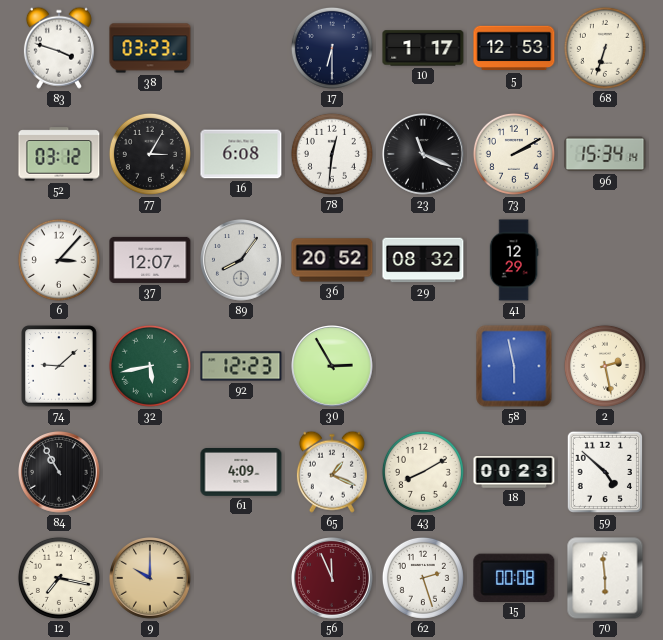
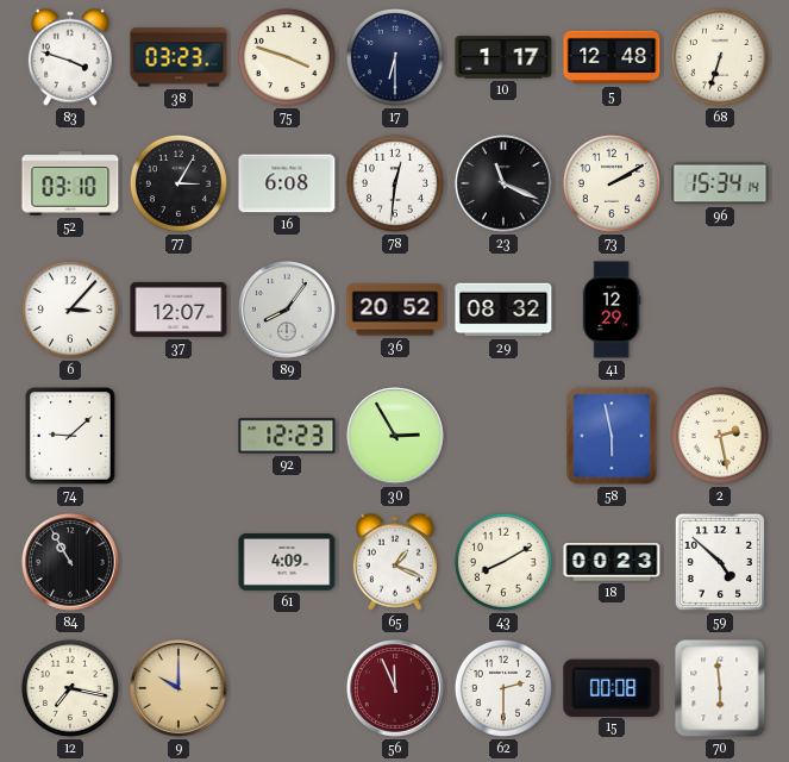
75: none -> 3:48 (287, 57)
5: 12:53 -> 12:48 (612, 57)
52: 03:12 -> 03:10 (70, 183)
32: 5:43 -> none (150, 366)
62: 2:27 -> 2:30 (503, 688)
